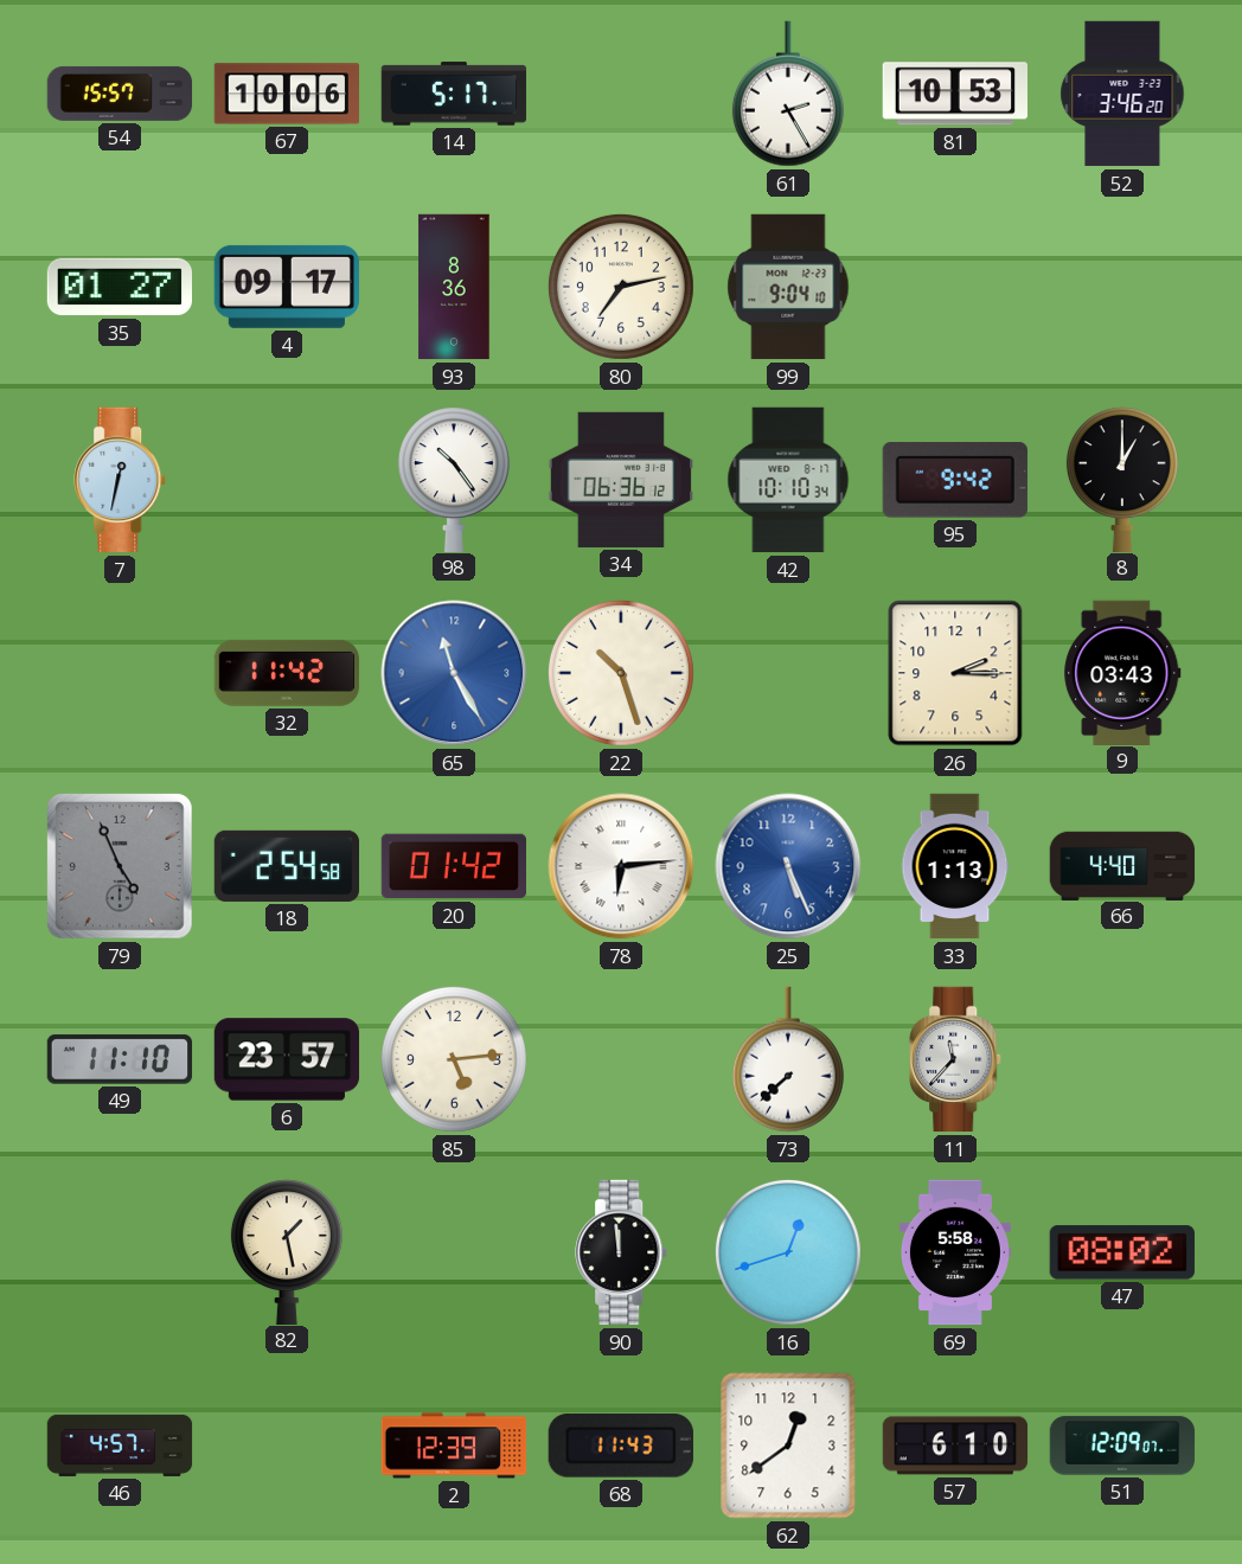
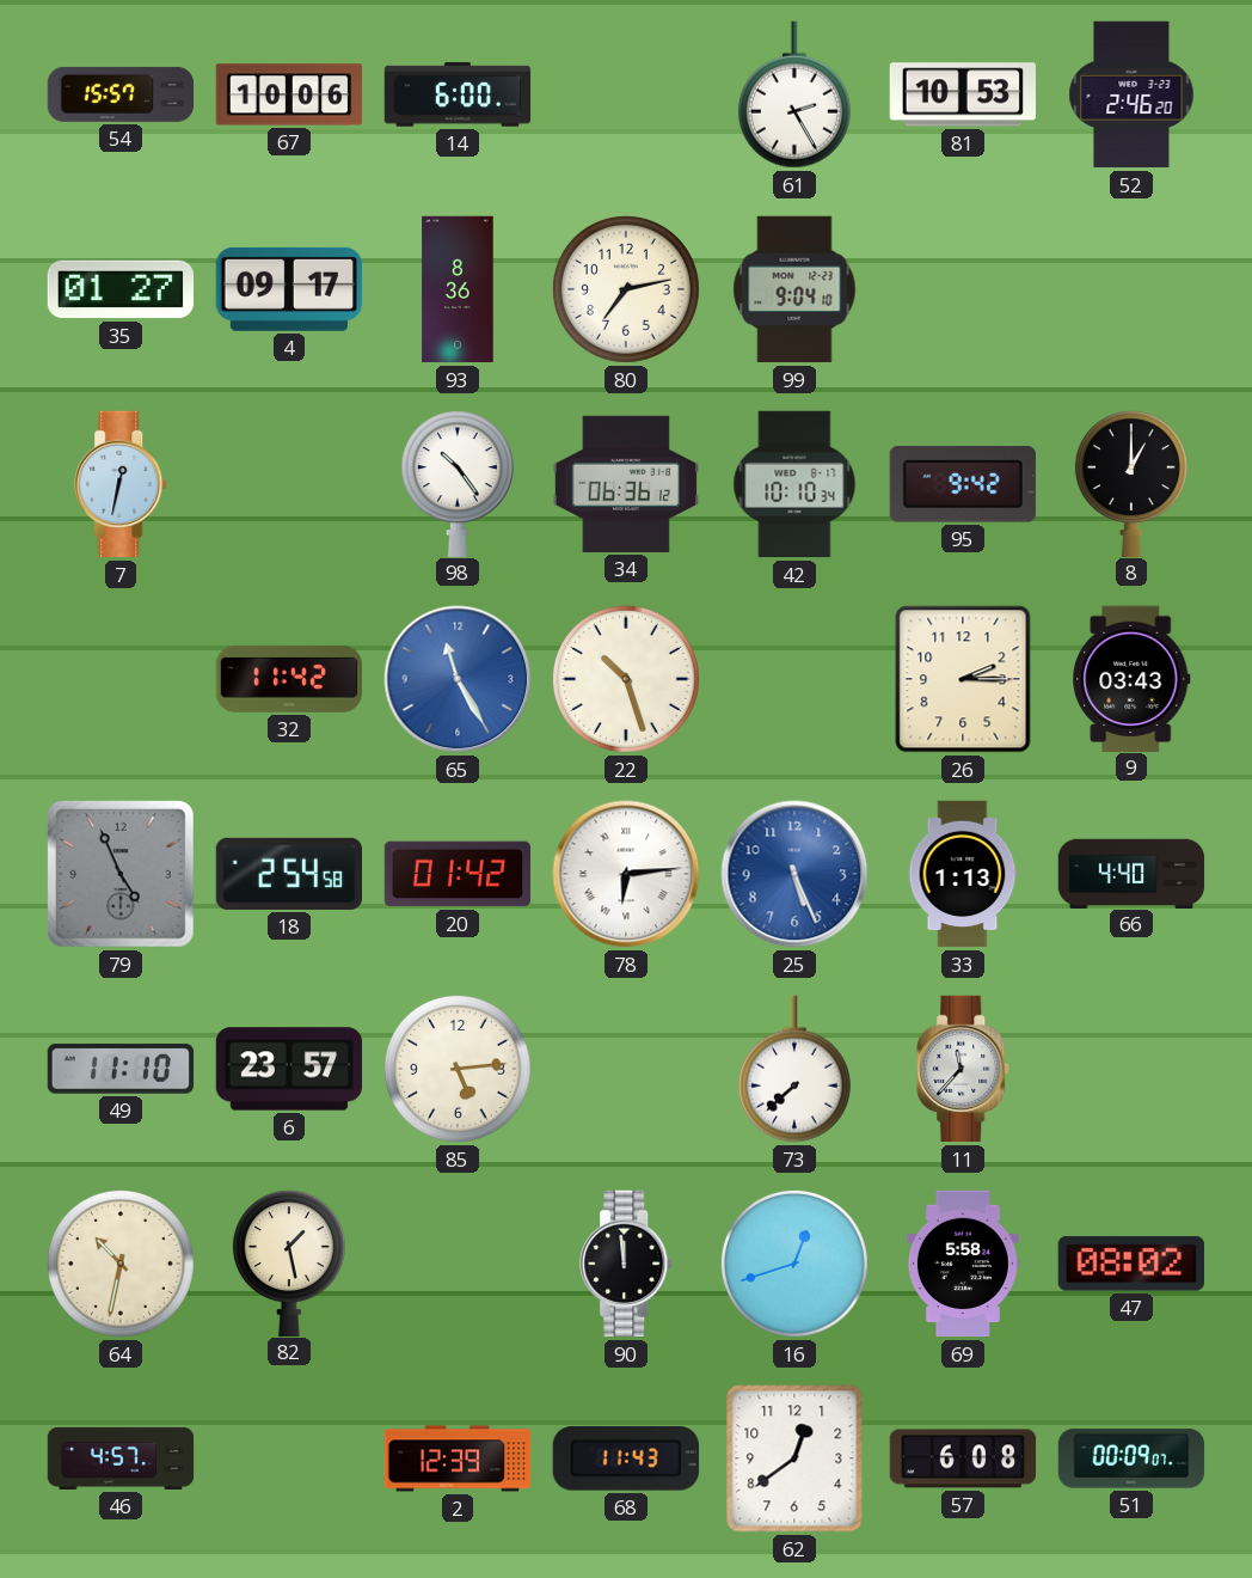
14: 5:17 -> 6:00 (458, 94)
52: 3:46 -> 2:46 (1131, 94)
64: none -> 10:32 (121, 1264)
57: 6:10 -> 6:08 (963, 1458)
51: 12:09 -> 00:09 (1131, 1458)
